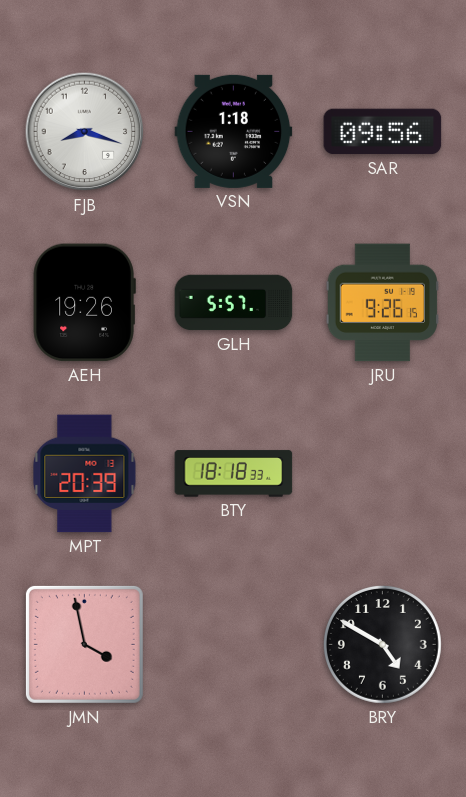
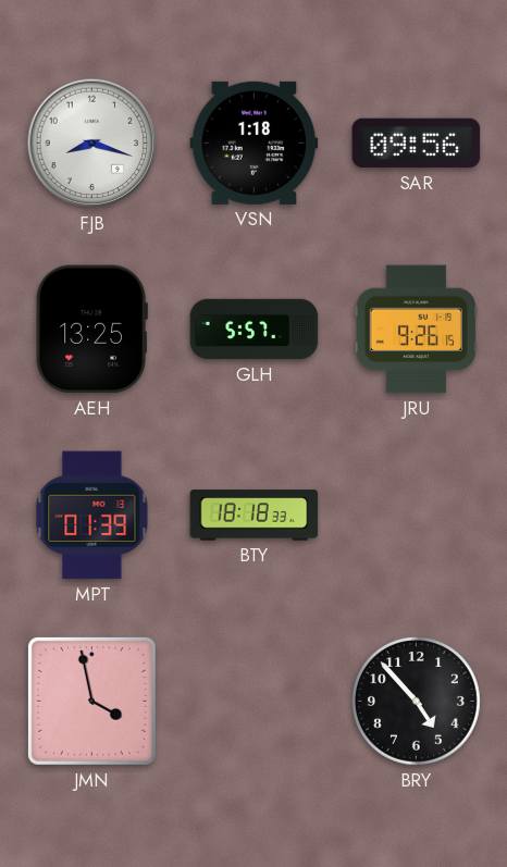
AEH: 19:26 -> 13:25 (91, 330)
MPT: 20:39 -> 01:39 (92, 516)
BRY: 4:50 -> 4:53 (416, 701)
